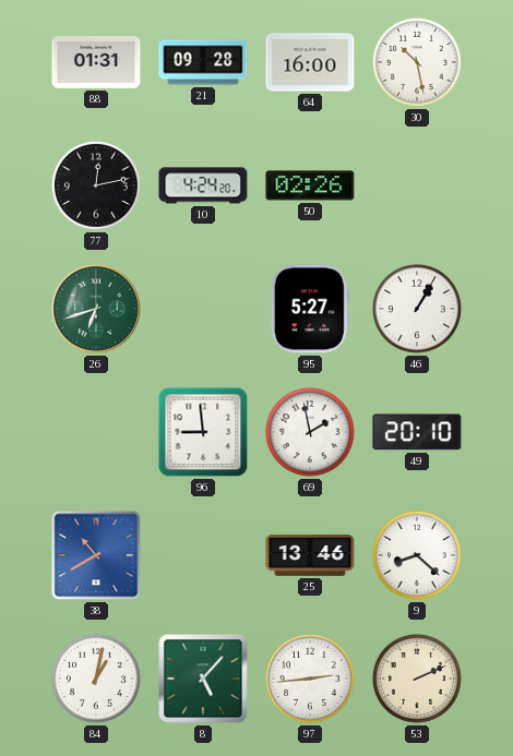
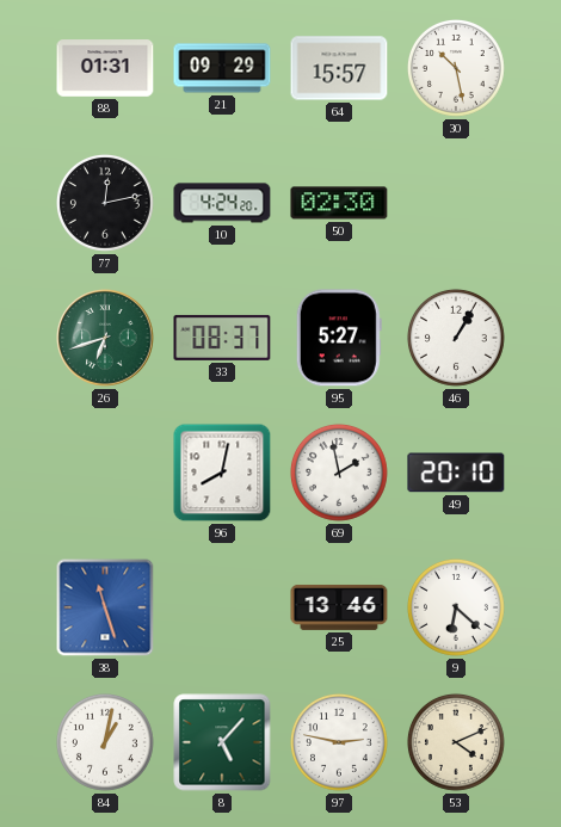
21: 09:28 -> 09:29 (222, 68)
64: 16:00 -> 15:57 (339, 68)
50: 02:26 -> 02:30 (339, 203)
33: none -> 08:37 (222, 338)
96: 8:59 -> 8:02 (222, 473)
38: 10:40 -> 11:27 (105, 607)
9: 8:22 -> 6:22 (456, 607)
97: 2:44 -> 2:47 (339, 742)
53: 2:11 -> 4:11 (456, 742)
